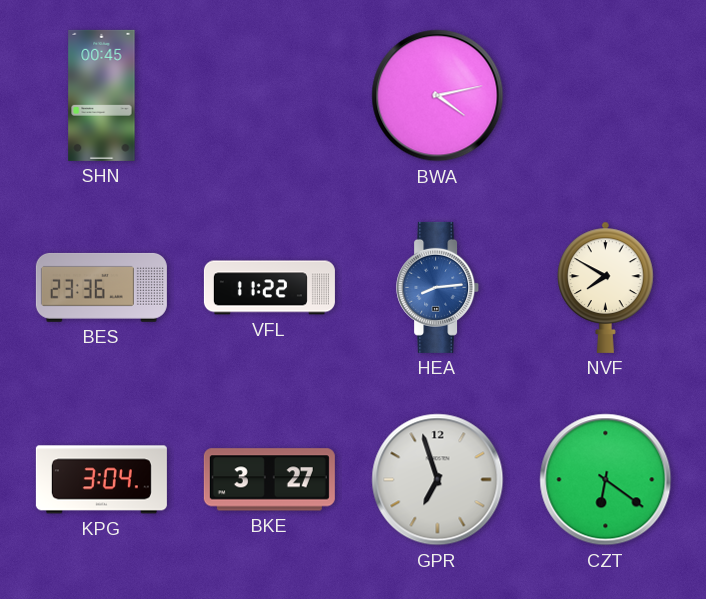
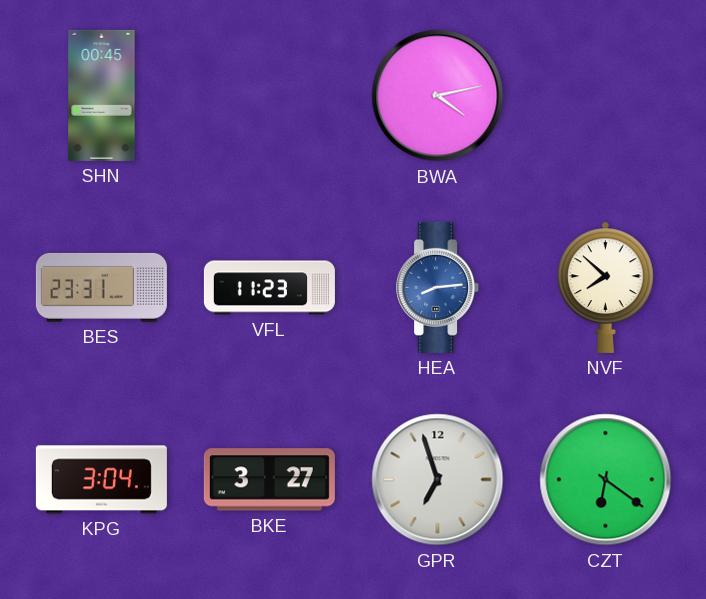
BES: 23:36 -> 23:31 (101, 287)
VFL: 11:22 -> 11:23 (269, 288)
NVF: 7:50 -> 7:52 (606, 287)
